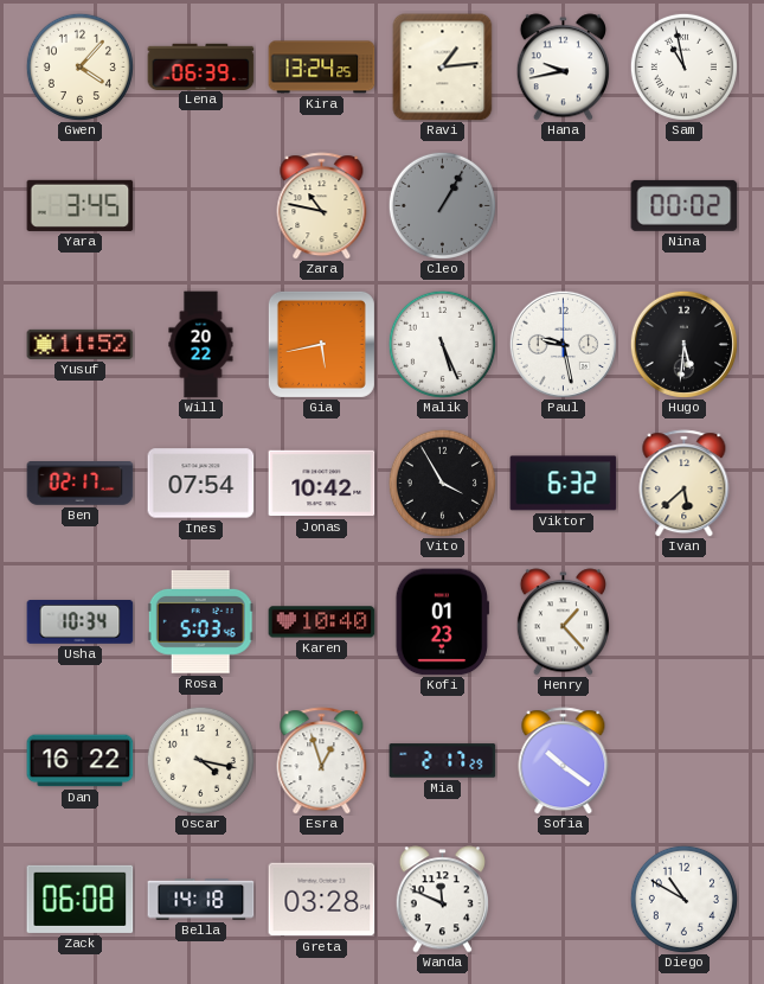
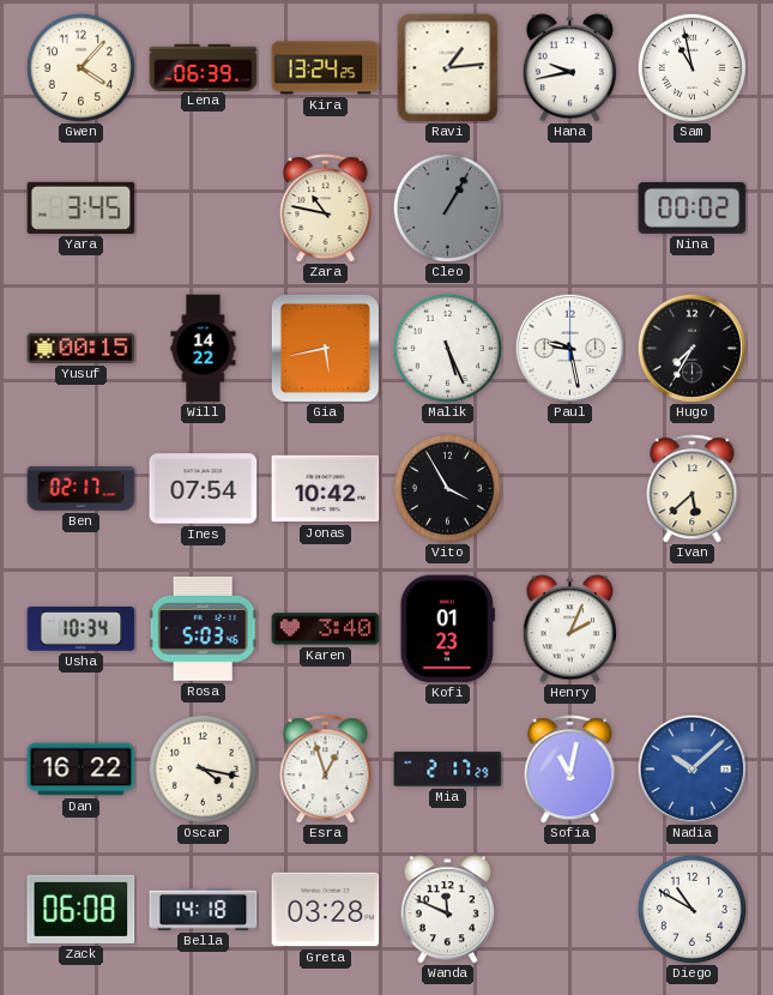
Yusuf: 11:52 -> 00:15 (81, 348)
Will: 20:22 -> 14:22 (204, 349)
Hugo: 5:31 -> 7:35 (692, 348)
Viktor: 6:32 -> none (564, 484)
Karen: 10:40 -> 3:40 (326, 629)
Henry: 1:23 -> 2:04 (569, 629)
Sofia: 10:21 -> 11:02 (570, 770)
Nadia: none -> 10:08 (692, 768)
